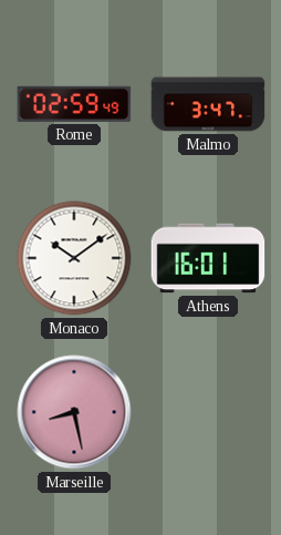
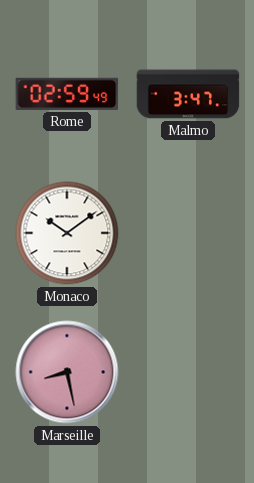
Athens: 16:01 -> none (208, 258)
